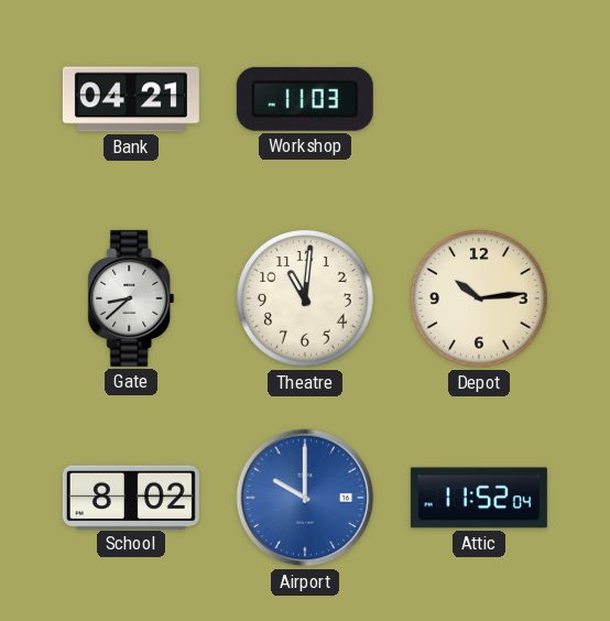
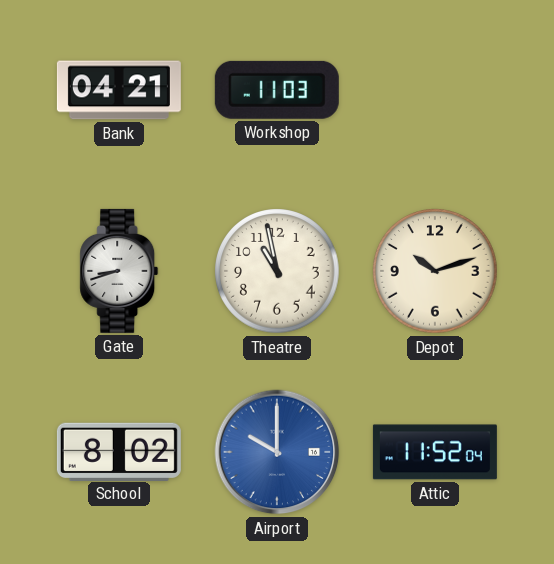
Gate: 8:38 -> 8:42 (119, 271)
Theatre: 11:01 -> 10:58 (277, 271)
Depot: 10:14 -> 10:12 (435, 271)
